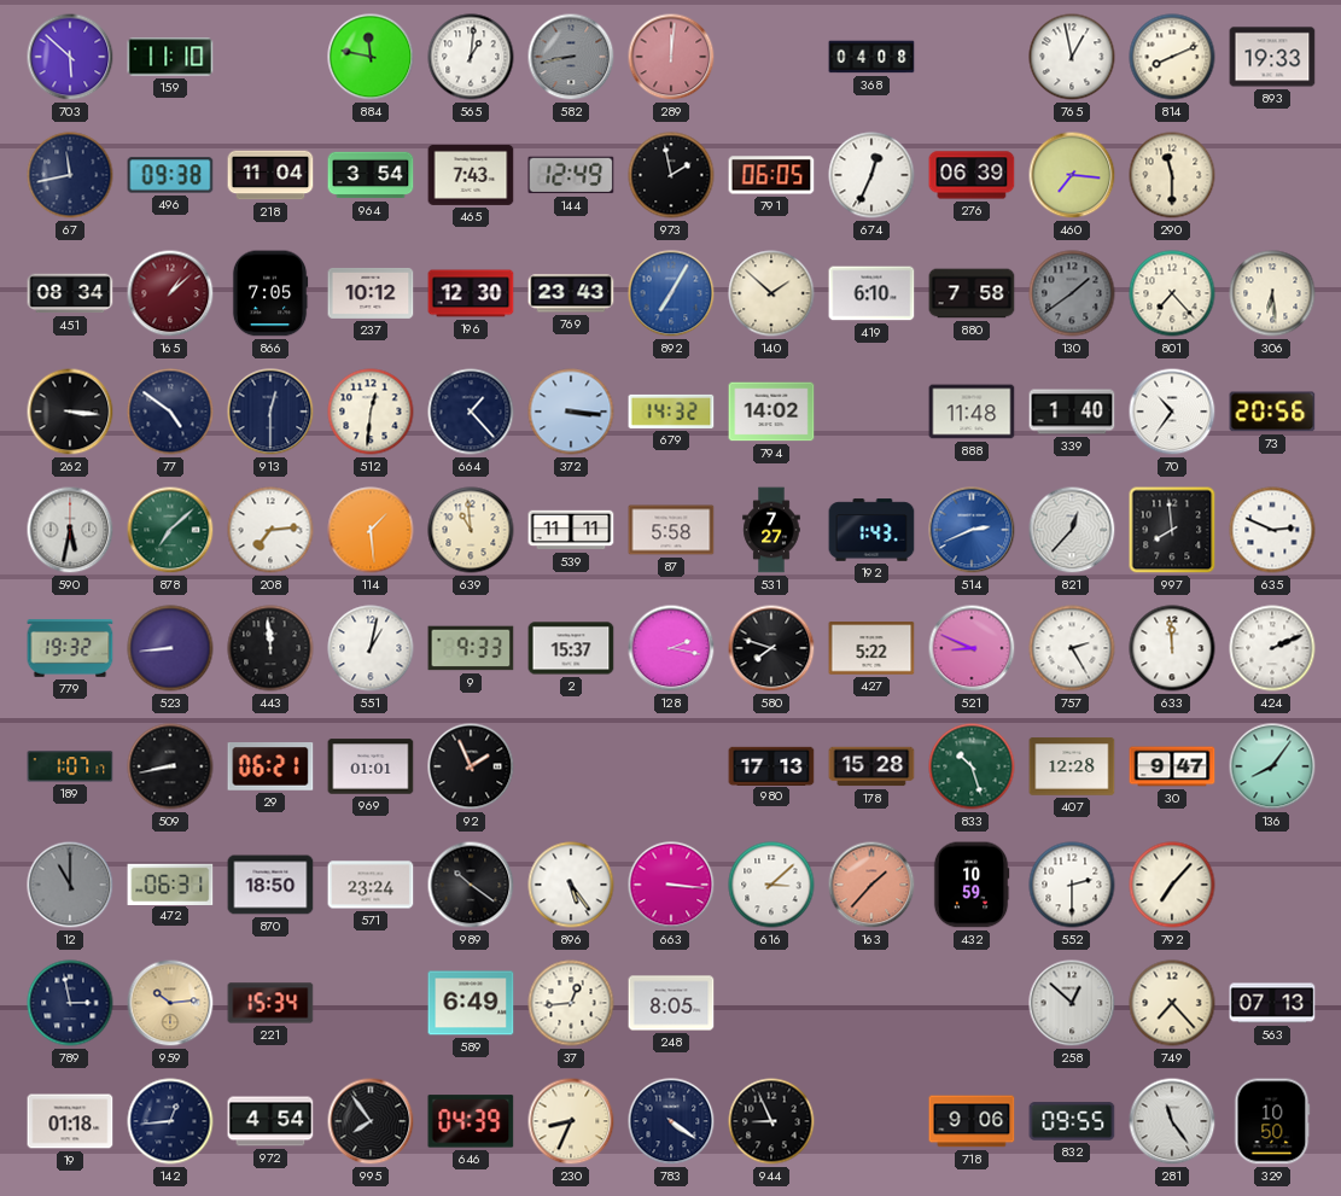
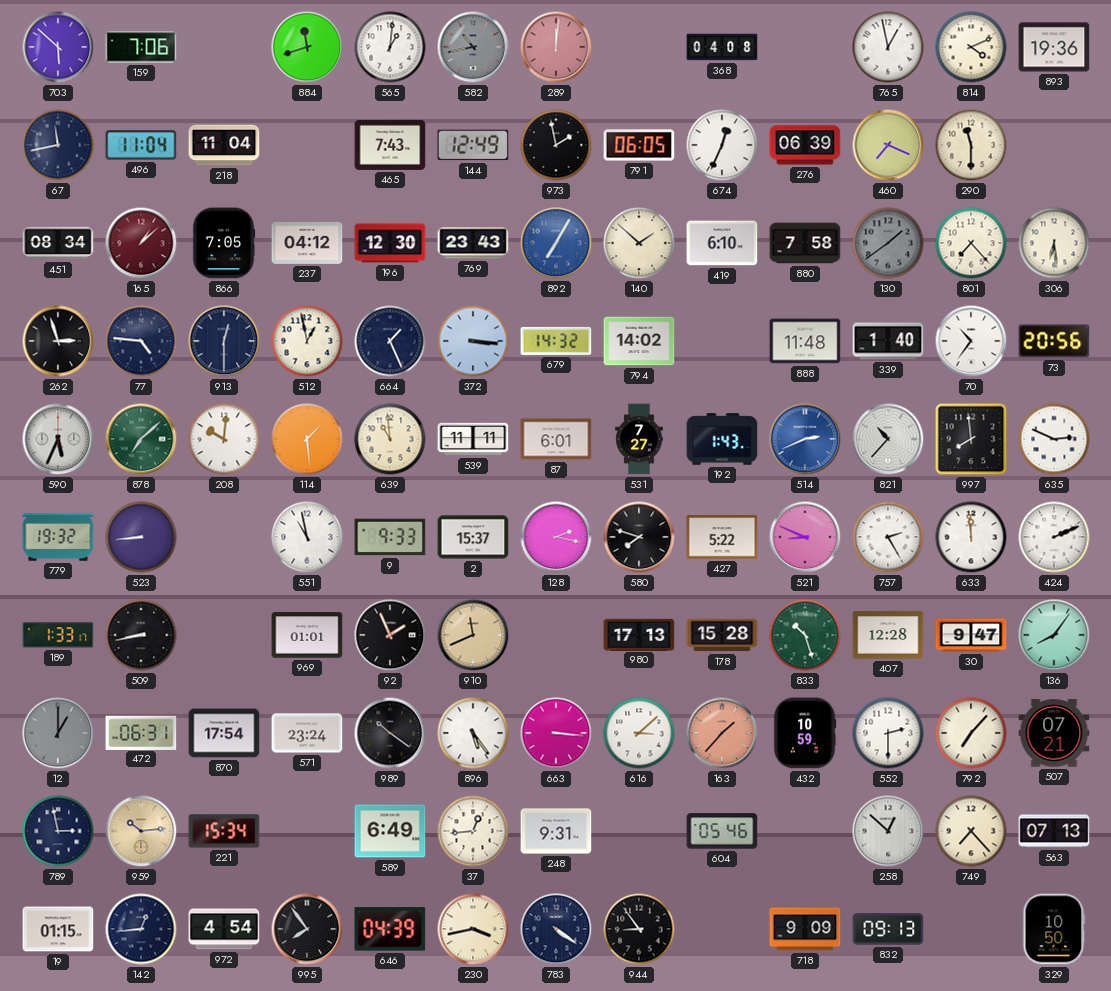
159: 11:10 -> 7:06 (141, 47)
884: 11:47 -> 11:42 (307, 47)
582: 8:43 -> 10:43 (473, 47)
814: 8:11 -> 4:11 (971, 47)
893: 19:33 -> 19:36 (1054, 47)
496: 09:38 -> 11:04 (141, 145)
964: 3:54 -> none (371, 175)
460: 7:16 -> 7:19 (888, 145)
237: 10:12 -> 04:12 (307, 243)
262: 3:16 -> 2:57 (58, 341)
77: 4:51 -> 4:46 (141, 341)
512: 12:31 -> 12:58 (307, 341)
664: 1:23 -> 1:26 (390, 341)
590: 5:32 -> 5:34 (58, 439)
208: 7:14 -> 10:01 (224, 439)
87: 5:58 -> 6:01 (556, 439)
821: 12:37 -> 10:37 (888, 439)
443: 11:59 -> none (270, 648)
551: 1:02 -> 10:58 (307, 537)
189: 1:07 -> 1:33 (58, 635)
29: 06:21 -> none (270, 768)
910: none -> 11:41 (473, 635)
12: 11:00 -> 1:00 (58, 733)
870: 18:50 -> 17:54 (224, 733)
507: none -> 07:21 (1054, 733)
248: 8:05 -> 9:31 (556, 831)
604: none -> 05:46 (722, 831)
19: 01:18 -> 01:15 (58, 929)
230: 8:34 -> 3:43 (473, 929)
944: 8:56 -> 8:54 (639, 929)
718: 9:06 -> 9:09 (805, 929)
832: 09:55 -> 09:13 (888, 929)
281: 11:24 -> none (1172, 1121)
